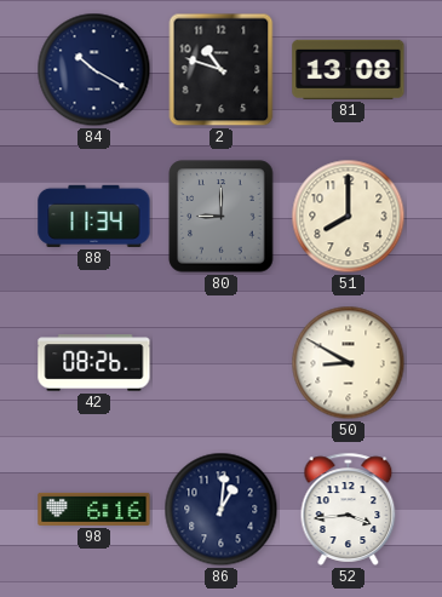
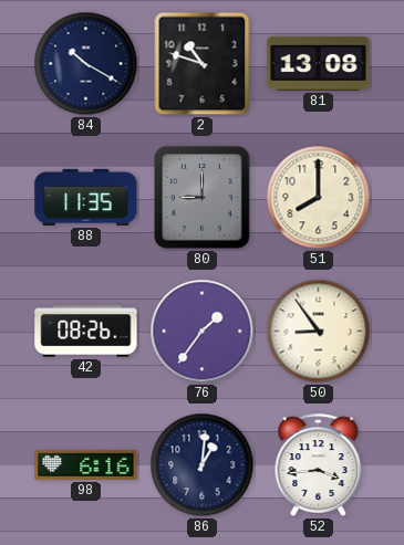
88: 11:34 -> 11:35 (86, 197)
76: none -> 1:36 (203, 332)
50: 8:50 -> 8:54 (319, 332)
